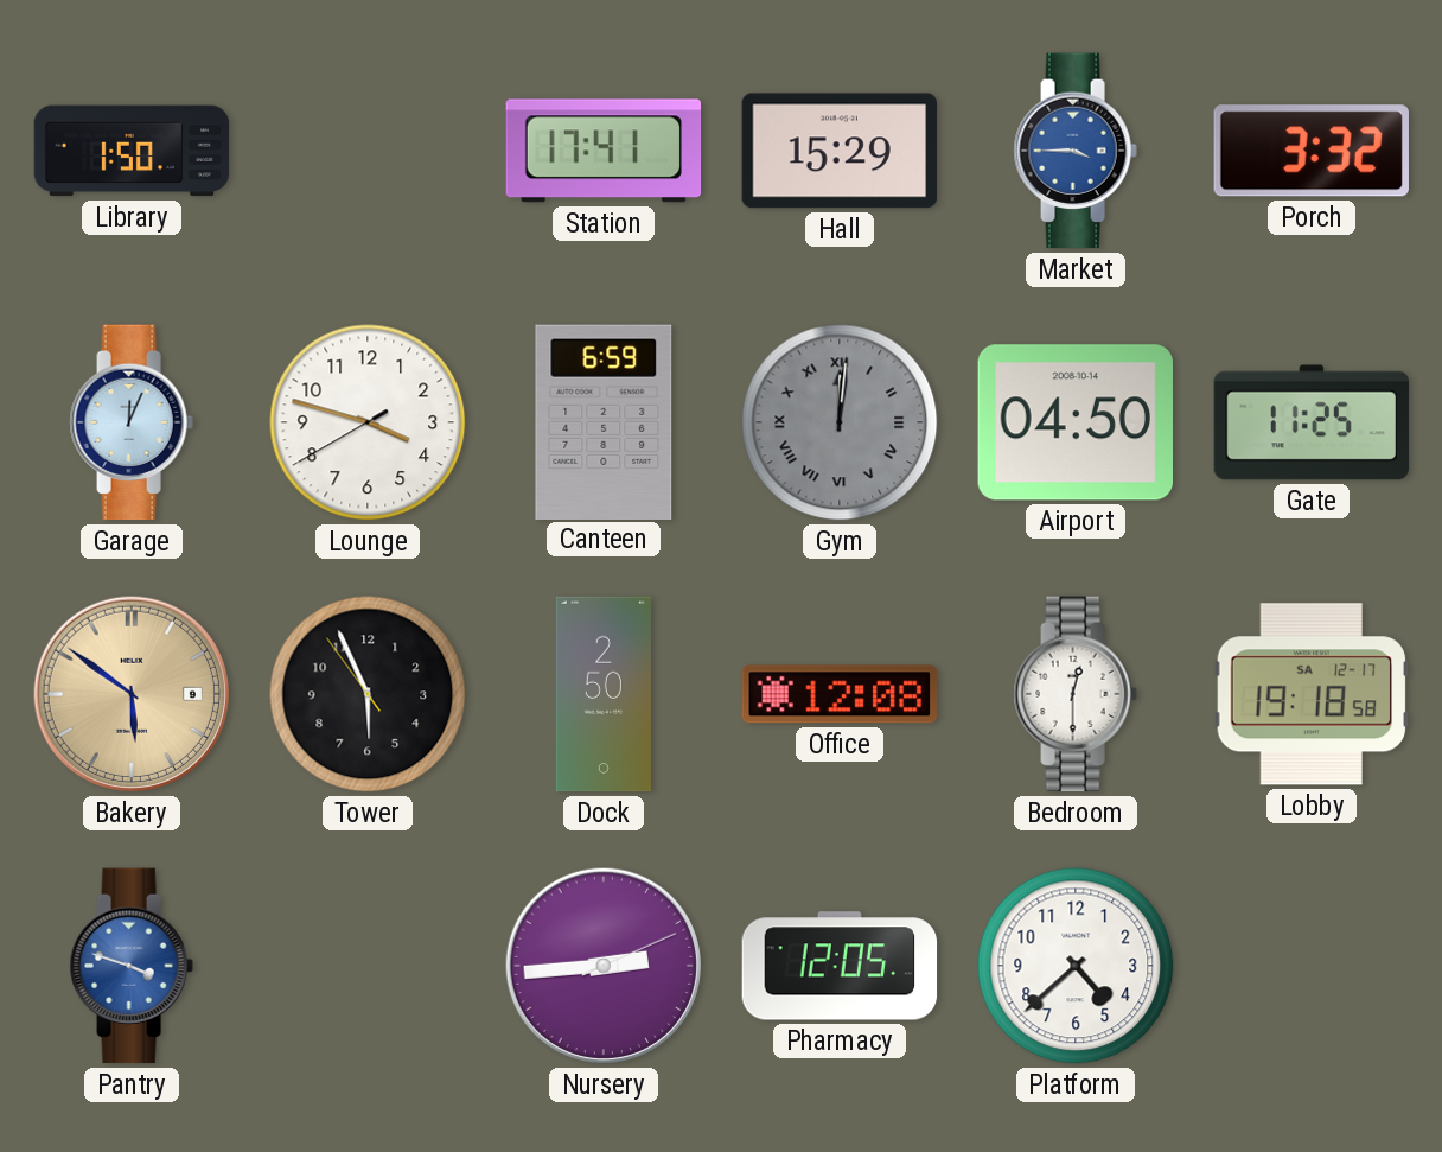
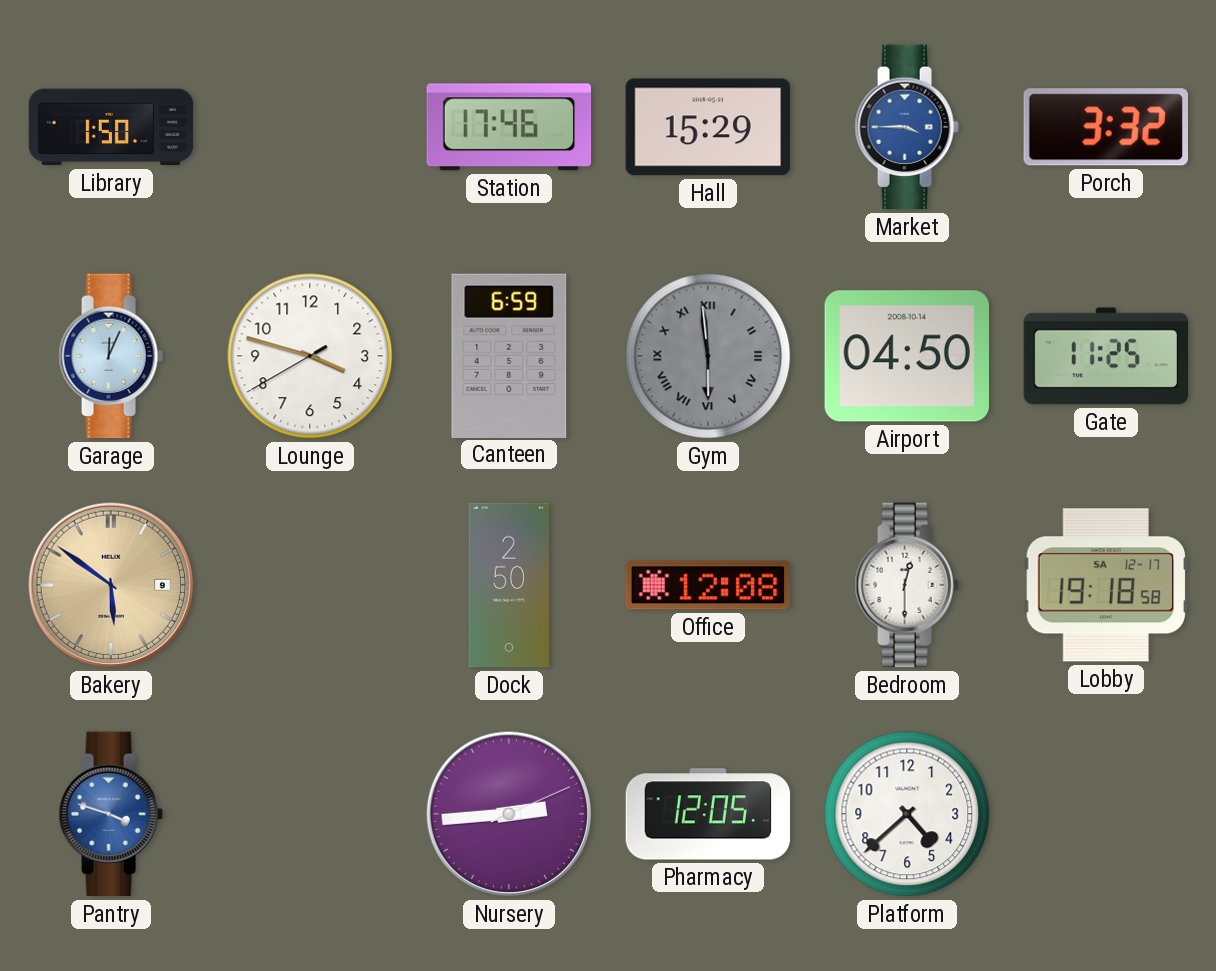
Station: 17:41 -> 17:46 (509, 127)
Gym: 12:01 -> 5:59 (708, 356)
Tower: 5:55 -> none (368, 694)
